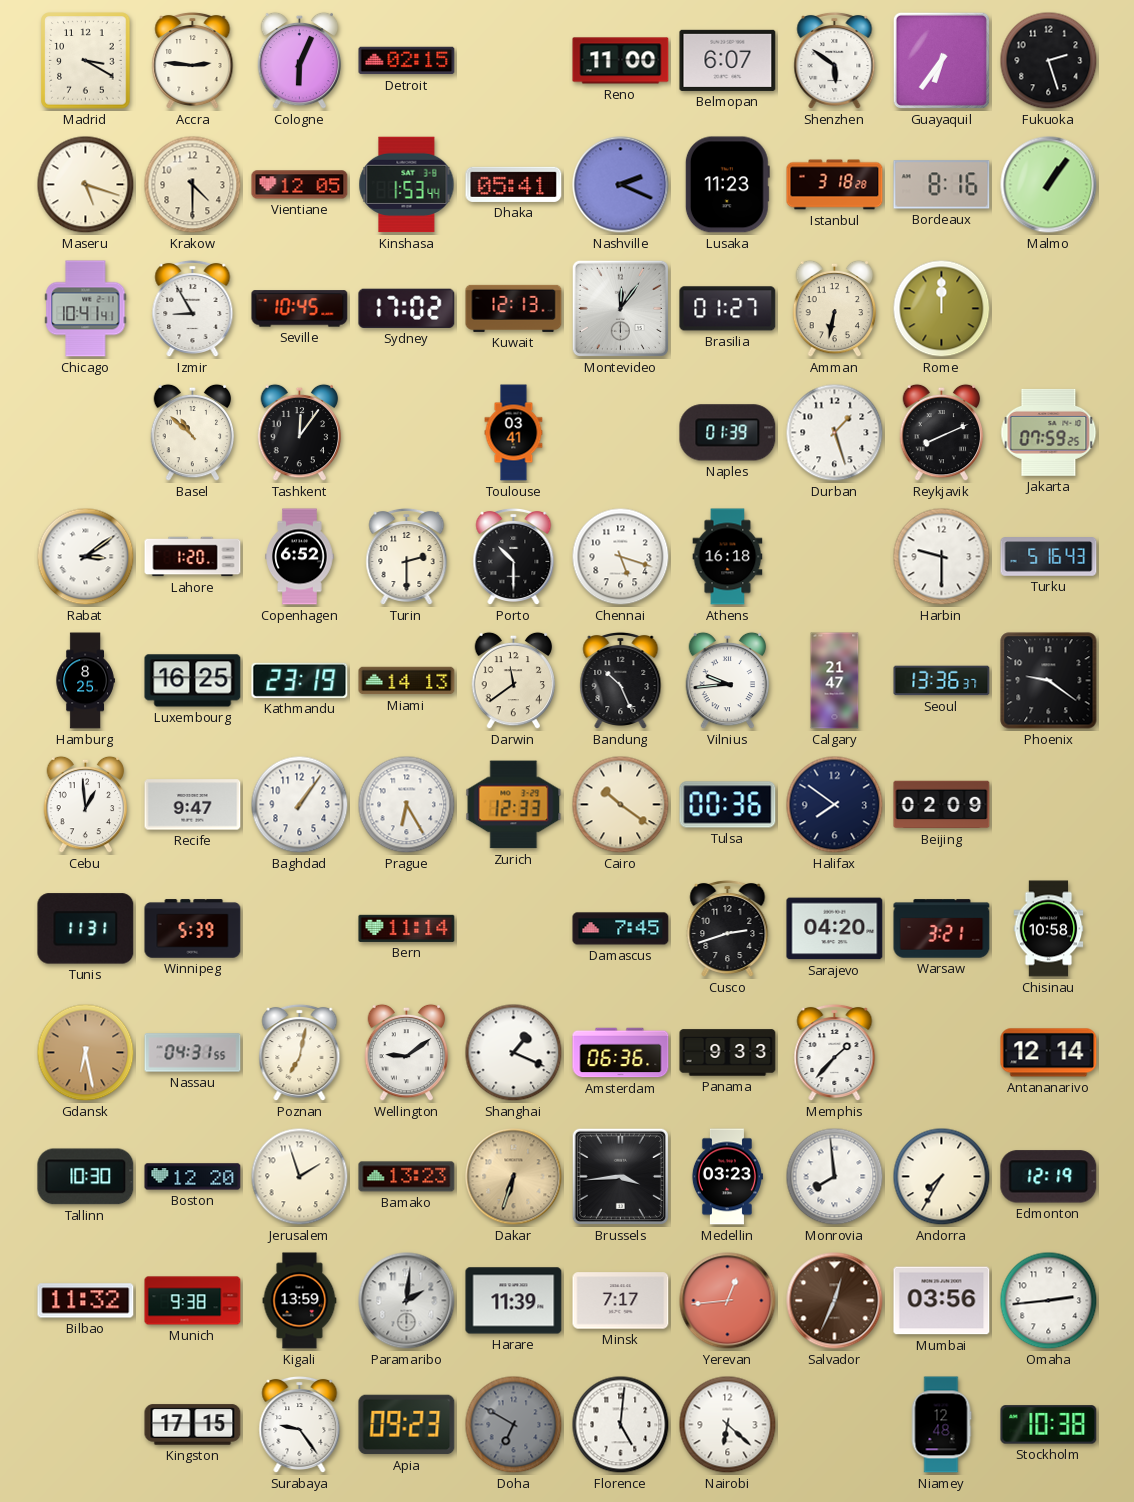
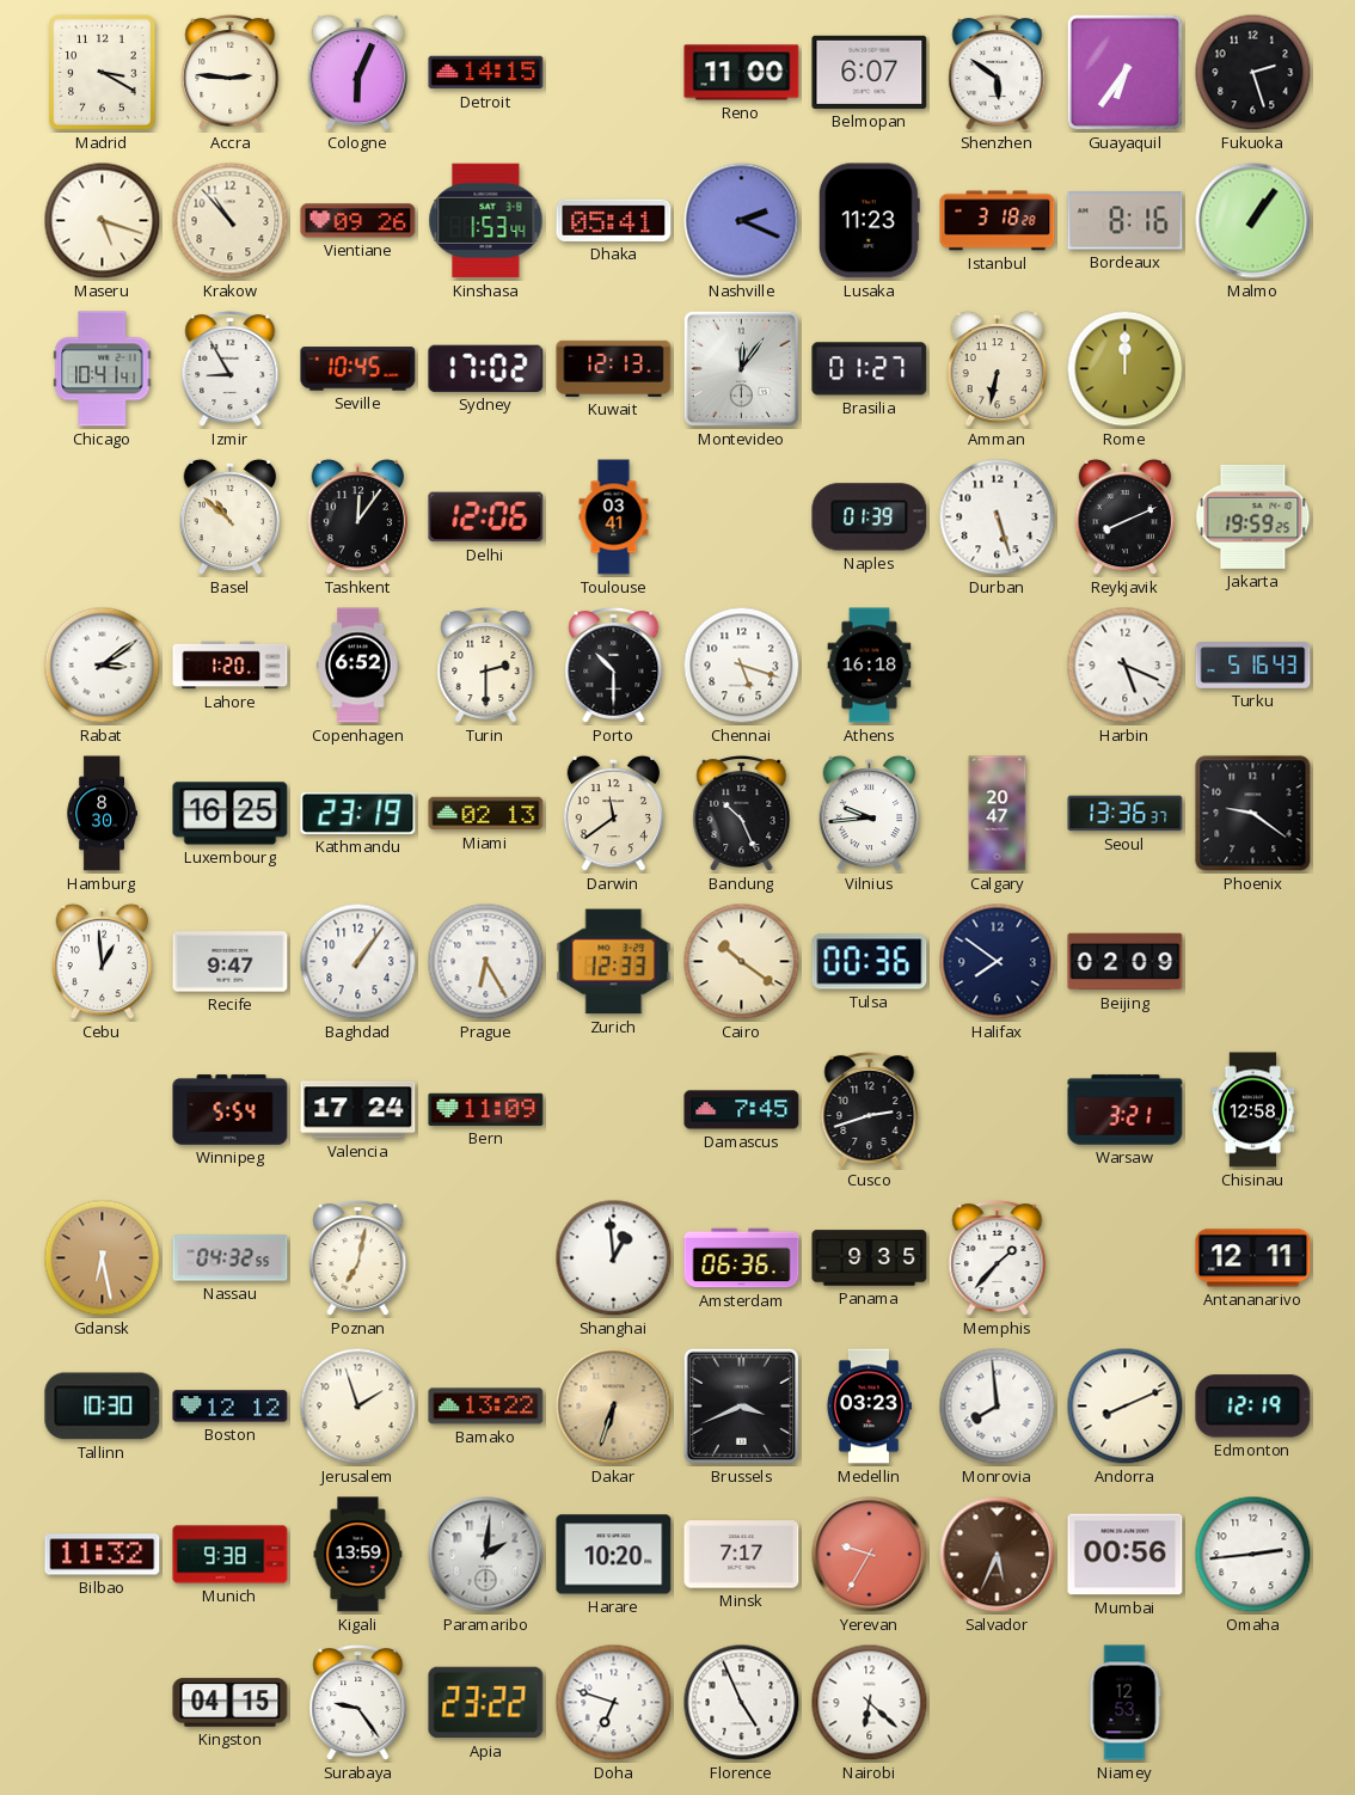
Detroit: 02:15 -> 14:15 (486, 73)
Krakow: 4:30 -> 10:53 (231, 221)
Vientiane: 12:05 -> 09:26 (358, 221)
Delhi: none -> 12:06 (486, 517)
Durban: 1:27 -> 5:27 (998, 517)
Jakarta: 07:59 -> 19:59 (1253, 516)
Harbin: 9:30 -> 5:19 (1126, 666)
Hamburg: 8:25 -> 8:30 (102, 814)
Miami: 14:13 -> 02:13 (486, 814)
Calgary: 21:47 -> 20:47 (998, 814)
Tunis: 11:31 -> none (86, 929)
Winnipeg: 5:39 -> 5:54 (231, 1110)
Valencia: none -> 17:24 (358, 1110)
Bern: 11:14 -> 11:09 (486, 1109)
Sarajevo: 04:20 -> none (835, 929)
Chisinau: 10:58 -> 12:58 (1253, 1110)
Nassau: 04:31 -> 04:32 (231, 1258)
Wellington: 9:09 -> none (407, 1053)
Shanghai: 1:19 -> 12:59 (614, 1258)
Panama: 9:33 -> 9:35 (870, 1258)
Antananarivo: 12:14 -> 12:11 (1253, 1258)
Boston: 12:20 -> 12:12 (231, 1407)
Bamako: 13:23 -> 13:22 (486, 1407)
Brussels: 3:44 -> 3:41 (741, 1405)
Andorra: 7:35 -> 8:11 (1126, 1407)
Harare: 11:39 -> 10:20 (614, 1555)
Yerevan: 12:44 -> 9:35 (870, 1555)
Salvador: 12:34 -> 5:34 (998, 1555)
Mumbai: 03:56 -> 00:56 (1126, 1555)
Kingston: 17:15 -> 04:15 (231, 1703)
Apia: 09:23 -> 23:22 (486, 1703)
Doha: 6:50 -> 6:48 (614, 1703)
Doha dial: grey -> white (614, 1703)
Florence: 5:01 -> 4:56 (742, 1703)
Niamey: 12:48 -> 12:53 (1124, 1703)
Stockholm: 10:38 -> none (1049, 1425)
